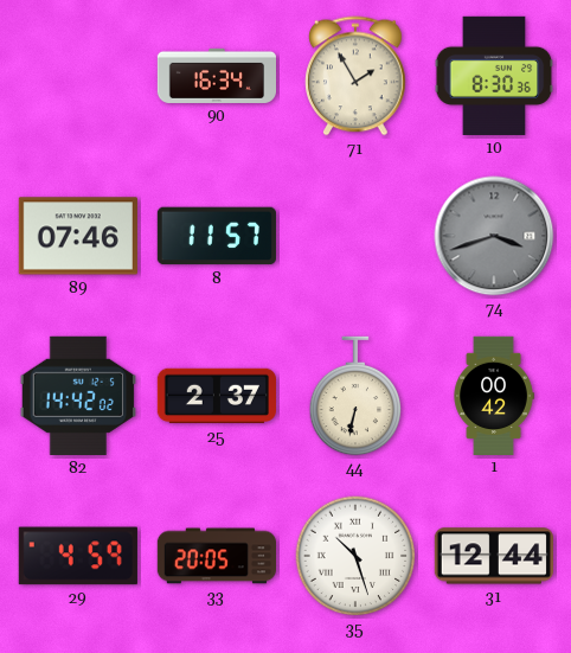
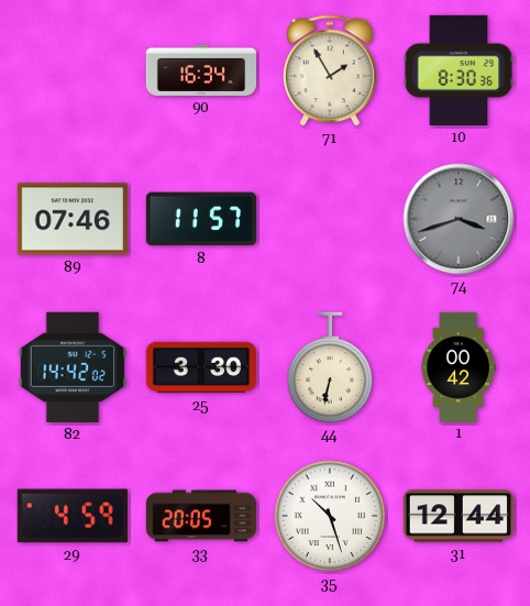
25: 2:37 -> 3:30 (200, 367)
